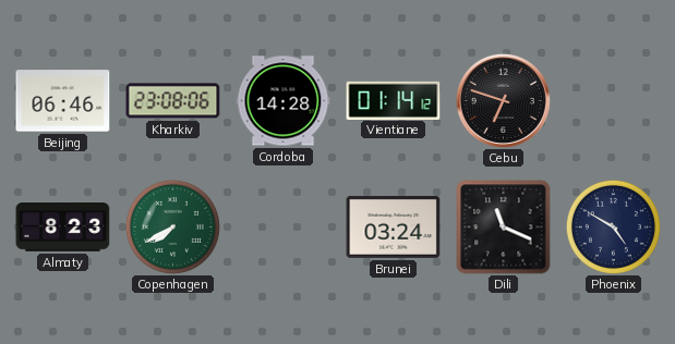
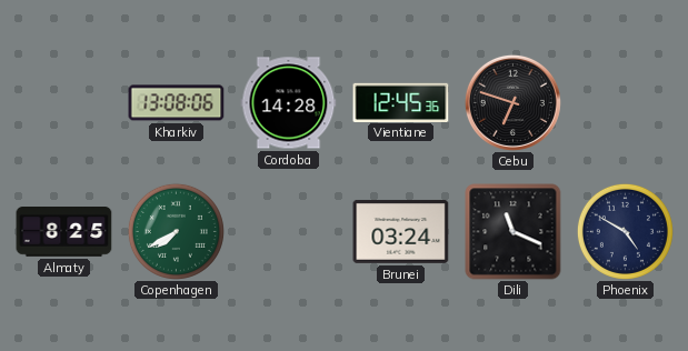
Beijing: 06:46 -> none (63, 101)
Kharkiv: 23:08 -> 13:08 (177, 103)
Vientiane: 01:14 -> 12:45 (401, 102)
Almaty: 8:23 -> 8:25 (64, 232)
